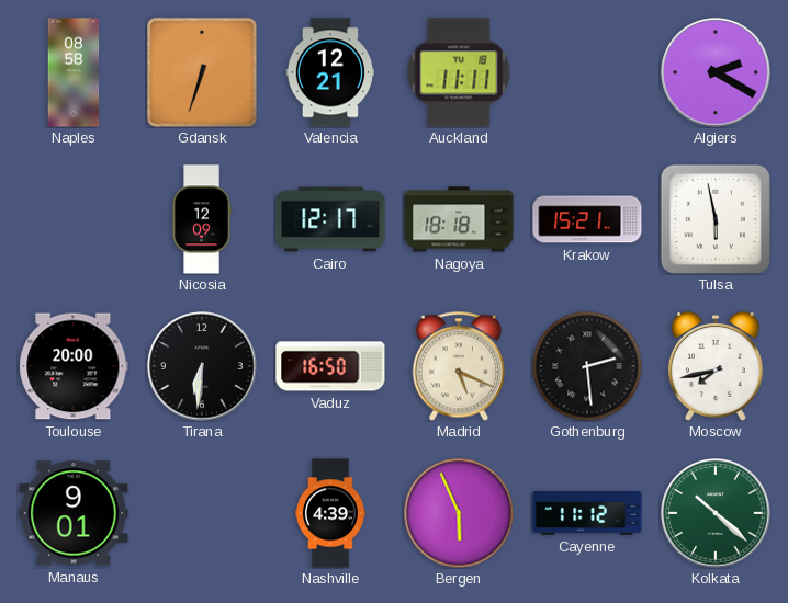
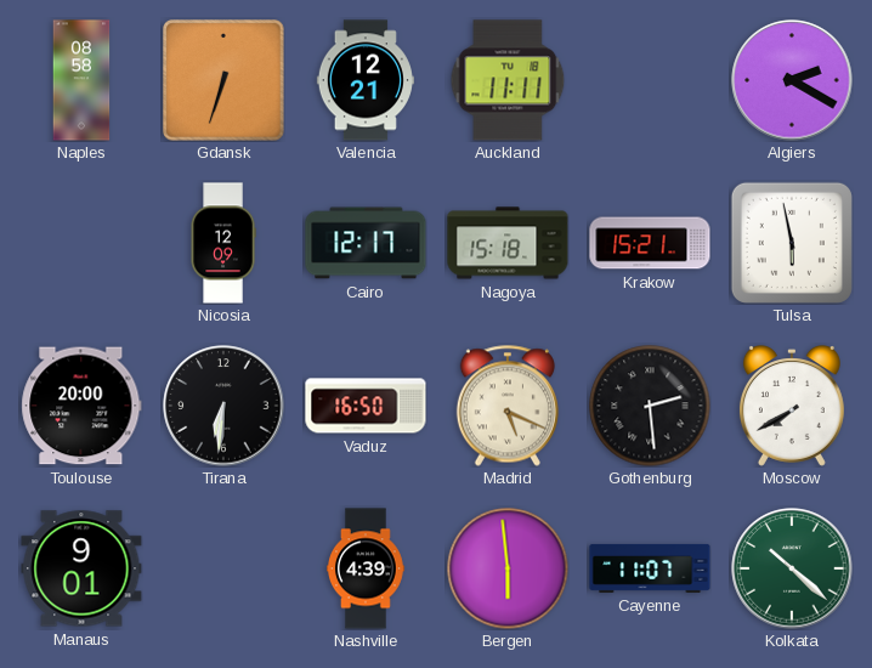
Nagoya: 18:18 -> 15:18 (508, 243)
Moscow: 7:43 -> 7:40 (792, 407)
Bergen: 5:56 -> 5:59 (508, 568)
Cayenne: 11:12 -> 11:07 (650, 568)
